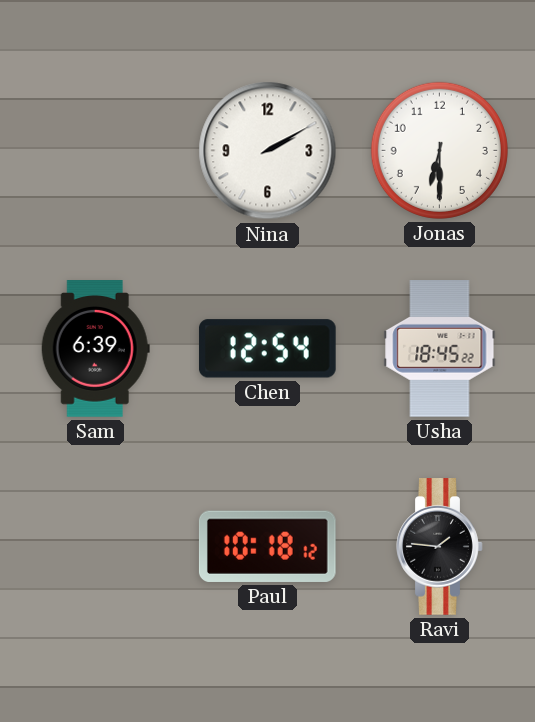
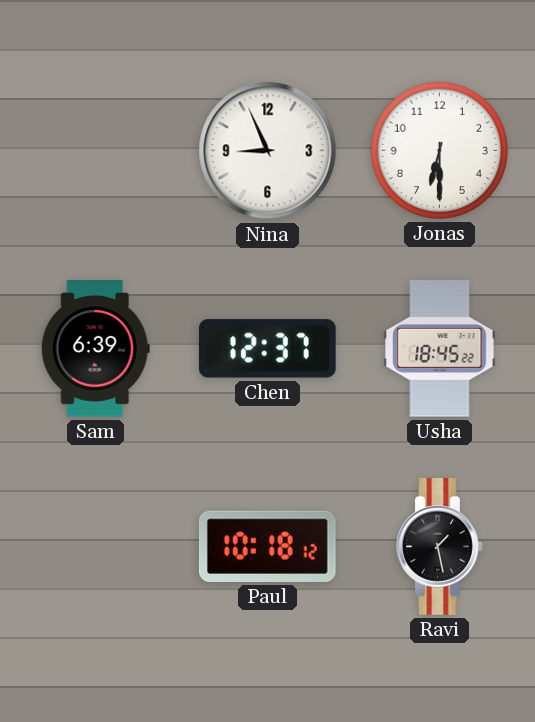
Nina: 2:10 -> 8:56 (268, 151)
Chen: 12:54 -> 12:37 (267, 349)
Ravi: 1:46 -> 1:28 (440, 547)
